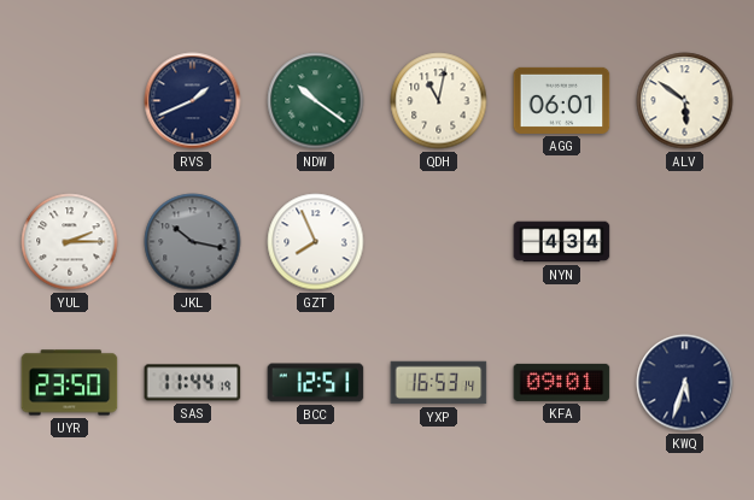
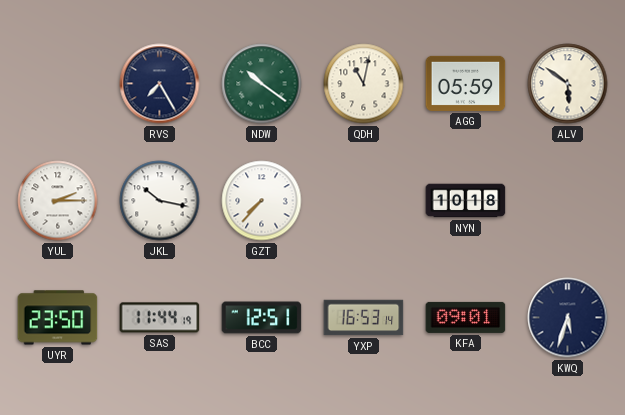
RVS: 1:41 -> 7:25 (160, 84)
AGG: 06:01 -> 05:59 (466, 83)
JKL dial: grey -> white (160, 201)
GZT: 7:56 -> 7:37 (262, 201)
NYN: 4:34 -> 10:18 (466, 201)
